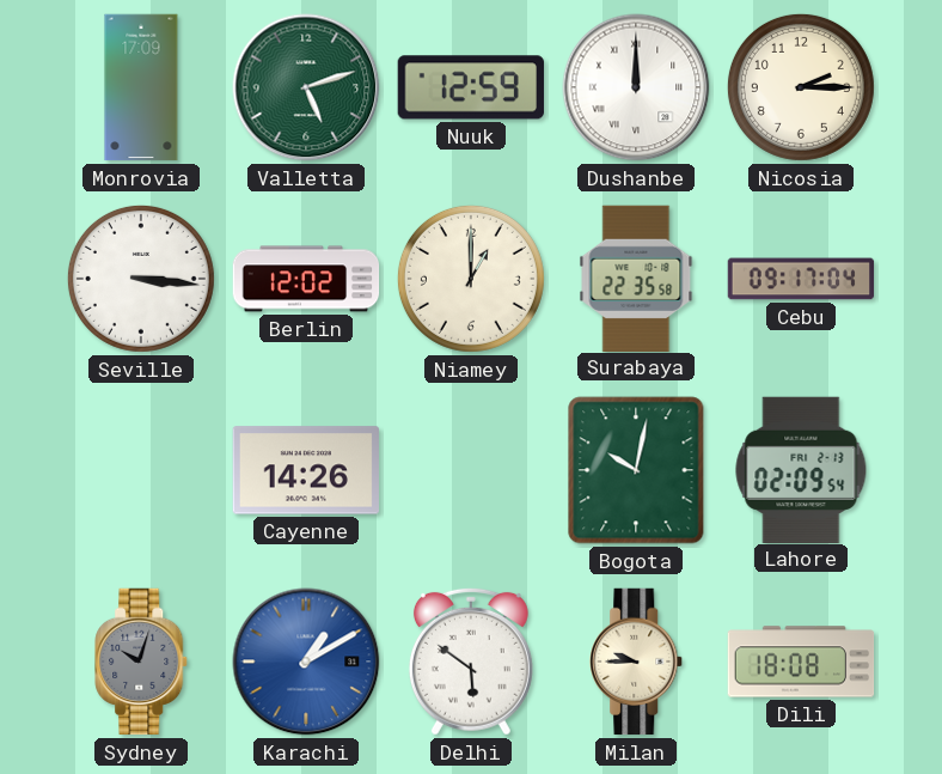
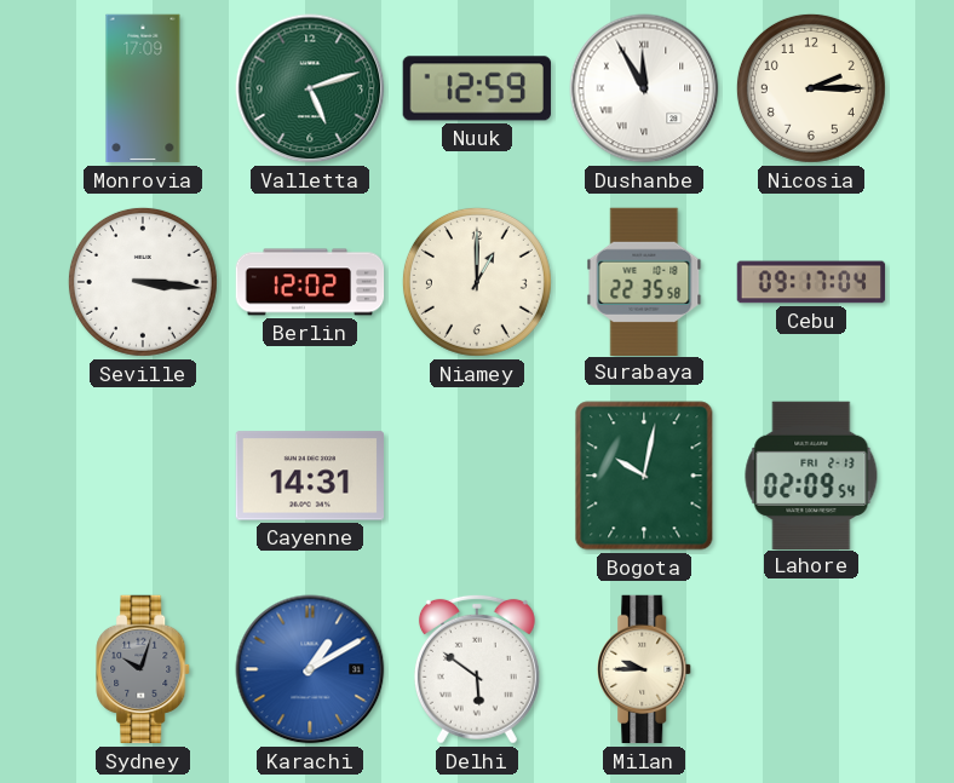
Dushanbe: 12:00 -> 11:55 (644, 88)
Cayenne: 14:26 -> 14:31 (309, 476)
Dili: 18:08 -> none (801, 662)
